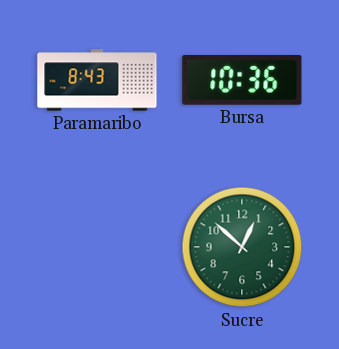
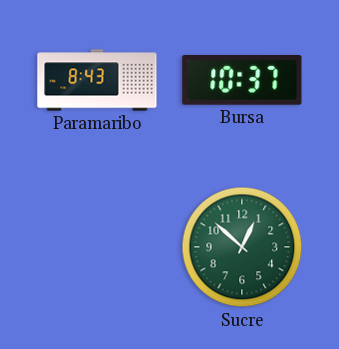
Bursa: 10:36 -> 10:37 (242, 81)
